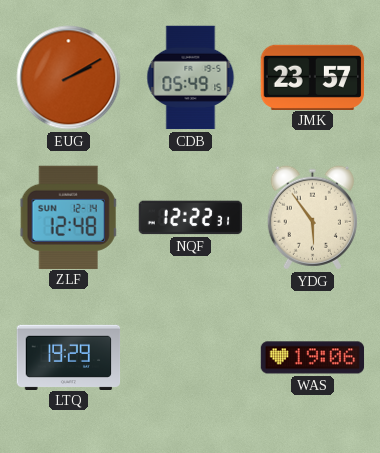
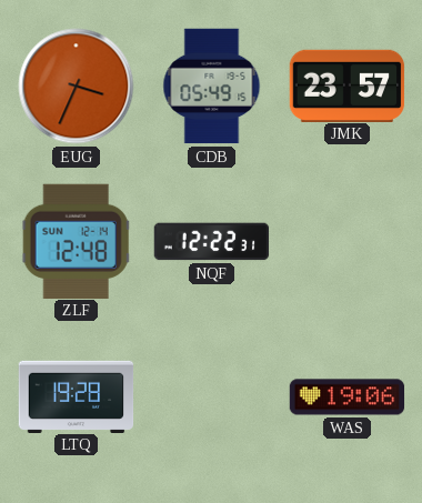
EUG: 2:10 -> 3:34 (77, 87)
YDG: 5:54 -> none (312, 218)
LTQ: 19:29 -> 19:28 (77, 396)
